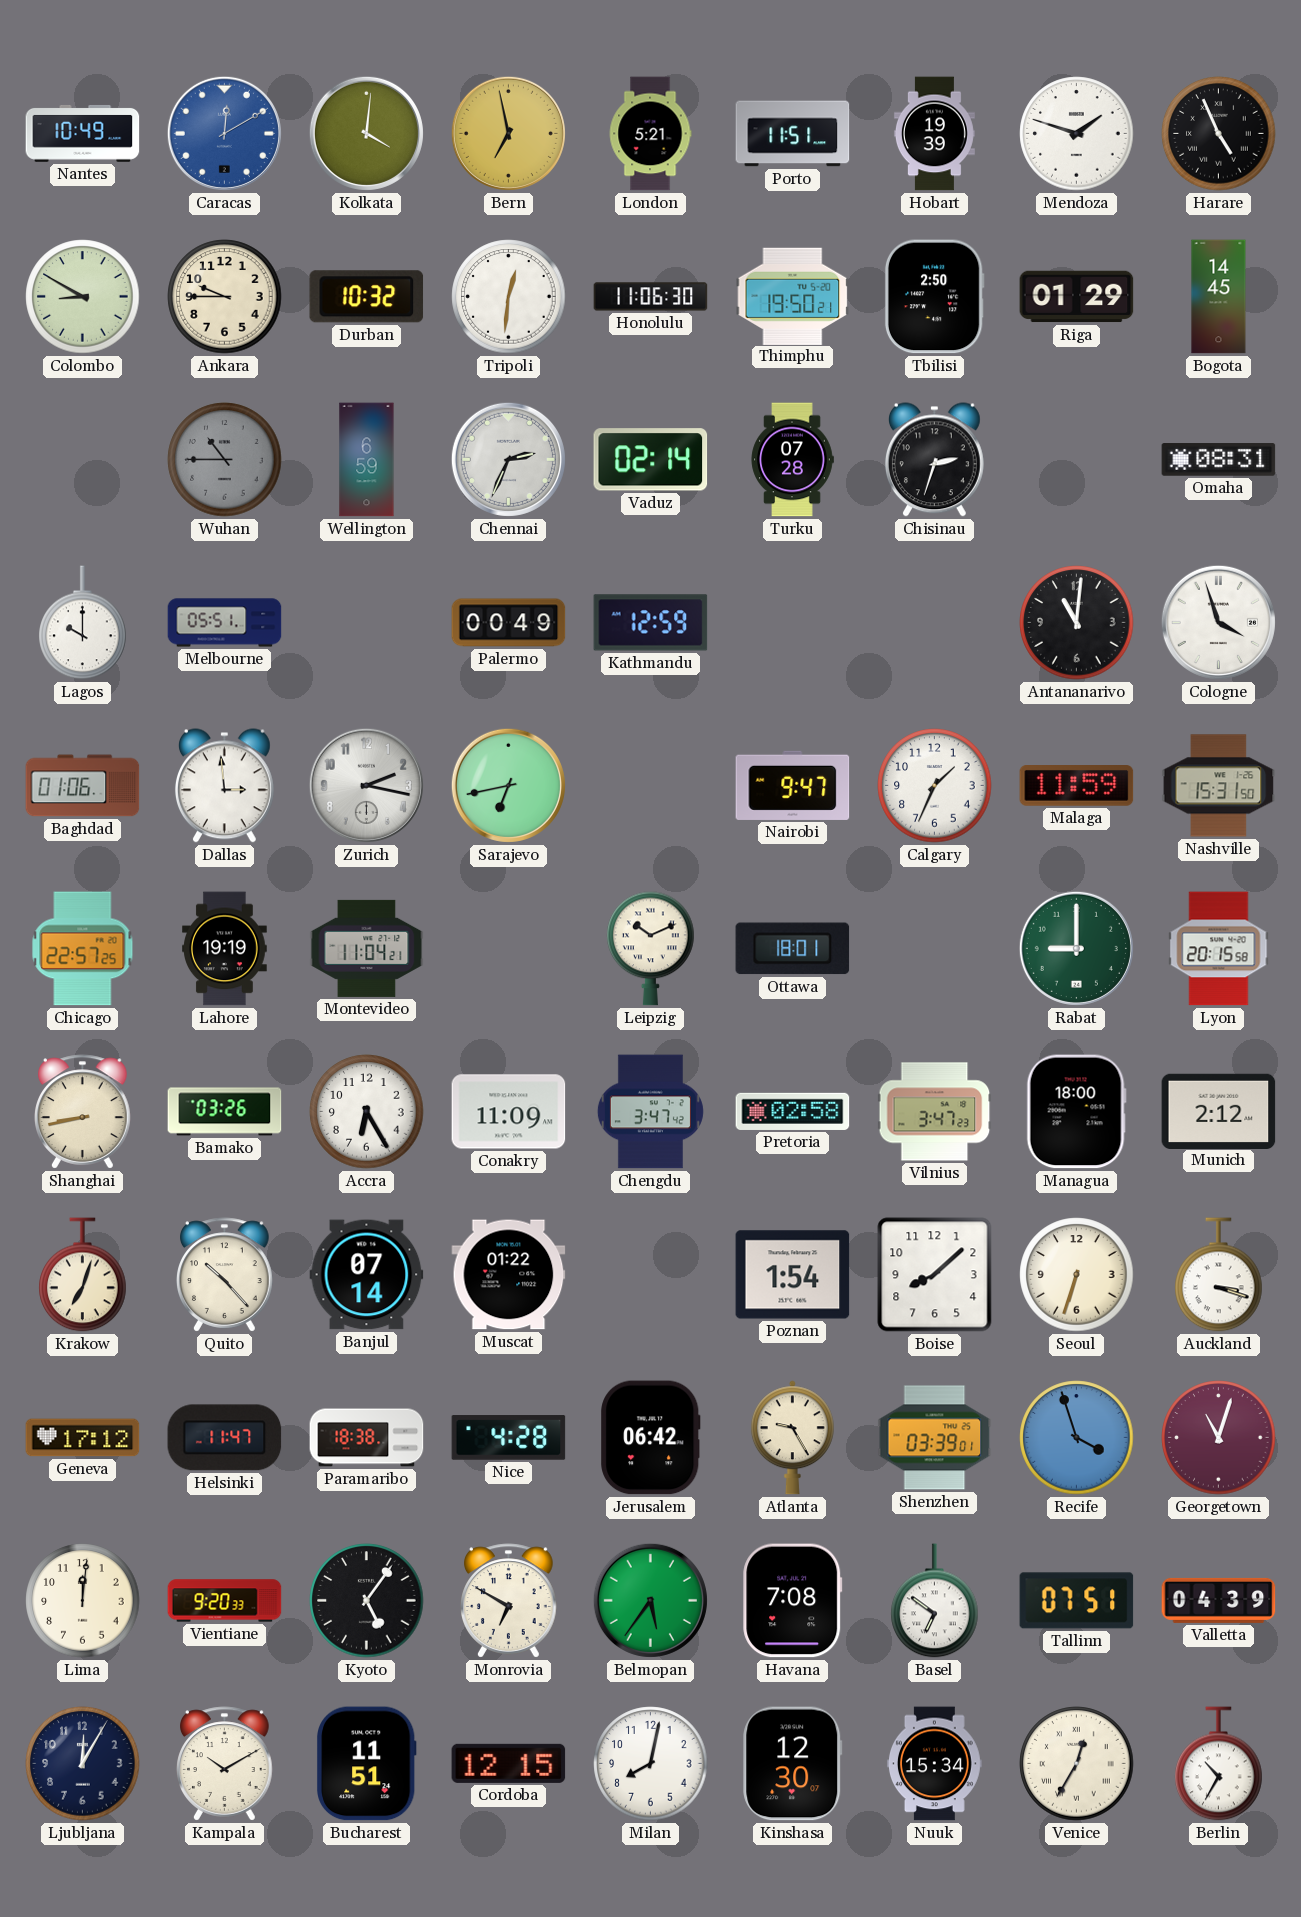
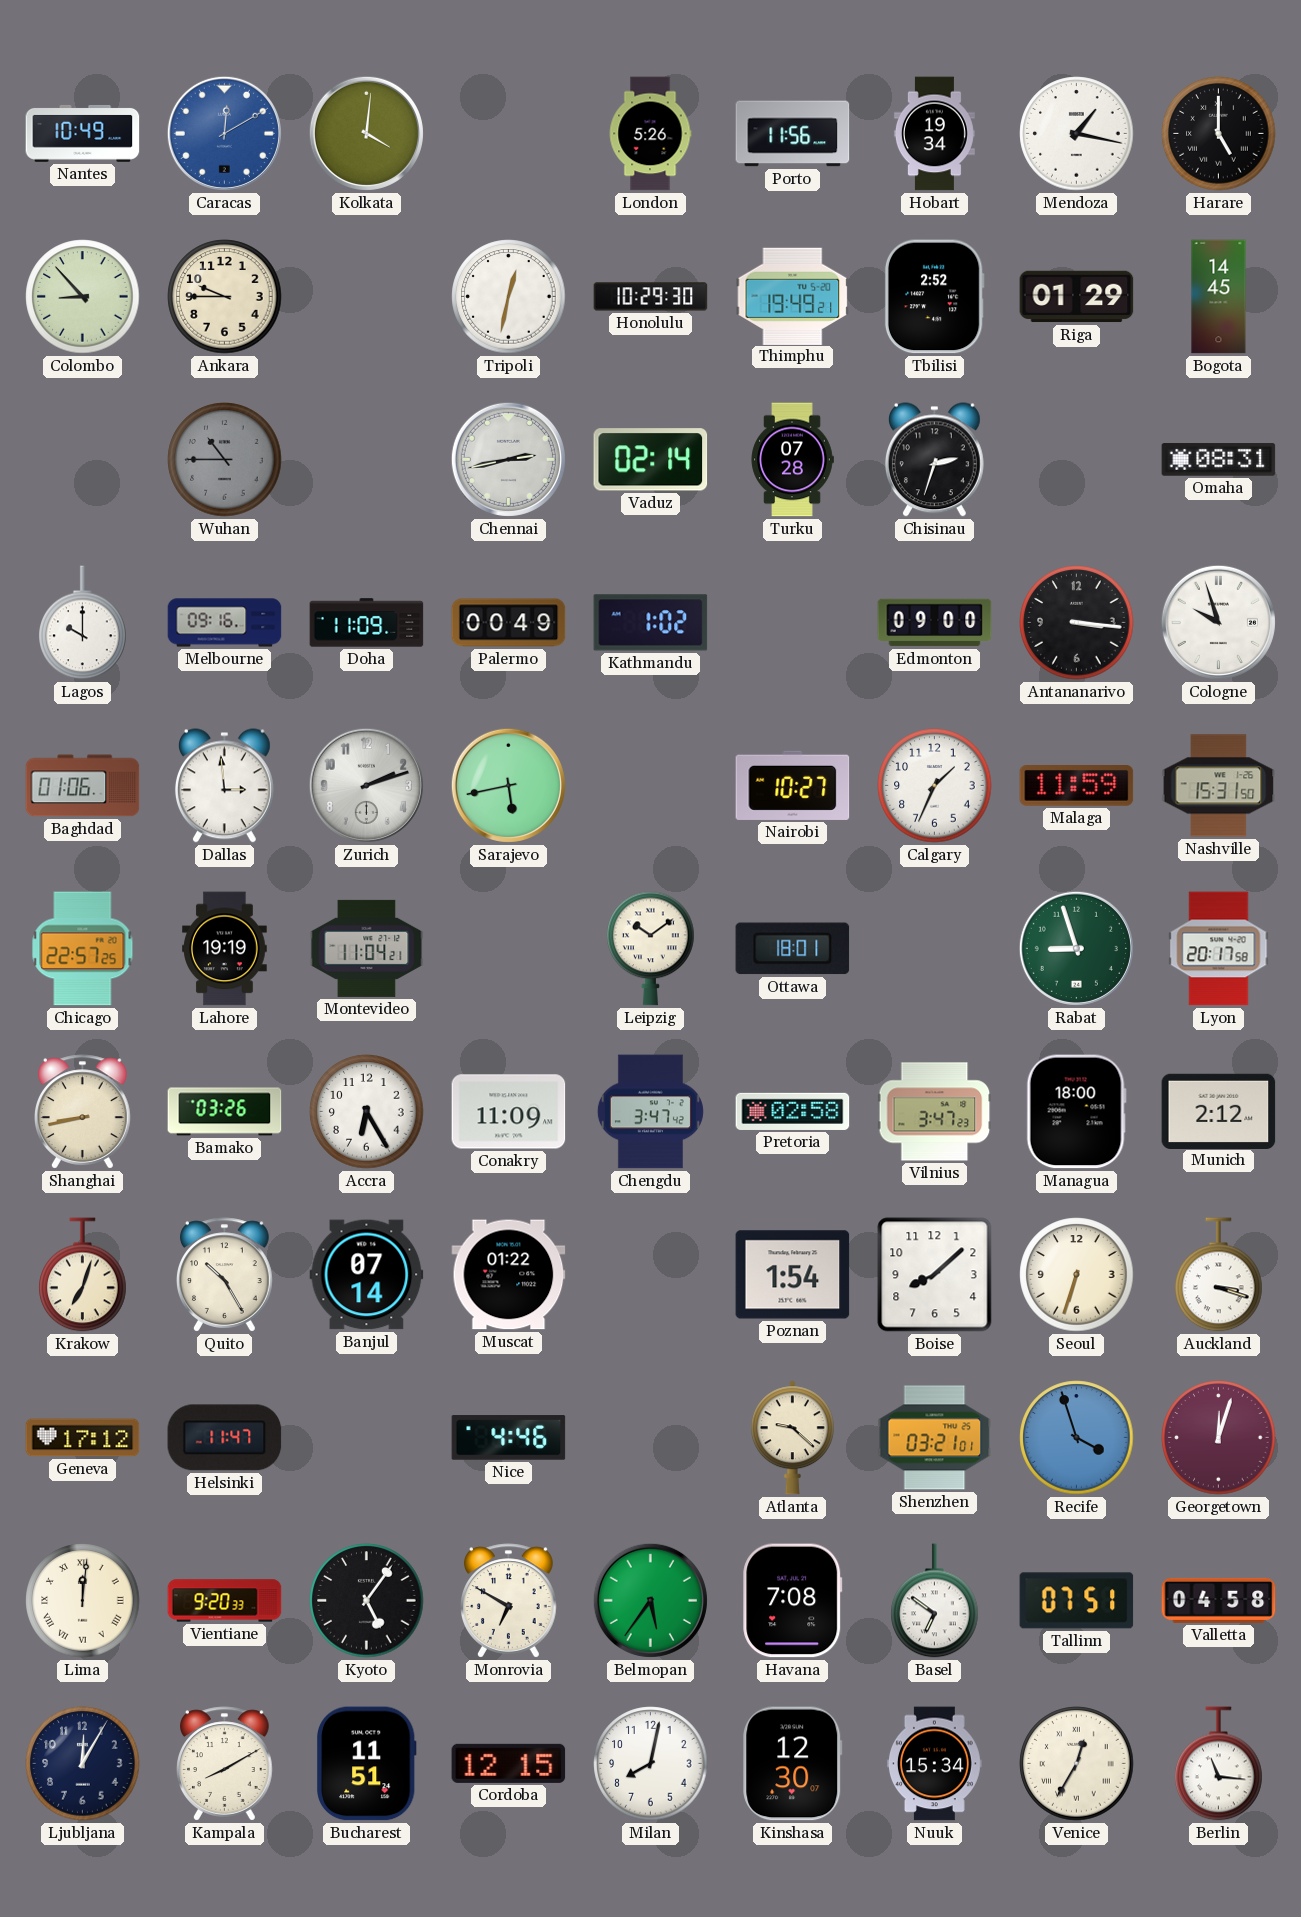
Bern: 6:58 -> none (508, 133)
London: 5:21 -> 5:26 (650, 134)
Porto: 11:51 -> 11:56 (793, 134)
Hobart: 19:39 -> 19:34 (934, 134)
Mendoza: 1:48 -> 1:17 (1077, 134)
Harare: 4:56 -> 5:00 (1219, 134)
Colombo: 8:50 -> 8:53 (83, 297)
Durban: 10:32 -> none (367, 297)
Tripoli: 12:31 -> 12:32 (509, 297)
Honolulu: 11:06 -> 10:29 (651, 297)
Thimphu: 19:50 -> 19:49 (793, 296)
Tbilisi: 2:50 -> 2:52 (934, 297)
Wellington: 6:59 -> none (367, 460)
Chennai: 2:34 -> 2:43 (508, 459)
Melbourne: 05:51 -> 09:16 (225, 623)
Doha: none -> 11:09 (367, 623)
Kathmandu: 12:59 -> 1:02 (651, 623)
Edmonton: none -> 09:00 (935, 623)
Antananarivo: 11:01 -> 3:16 (1077, 623)
Cologne: 3:57 -> 9:57 (1218, 622)
Zurich: 2:17 -> 2:12 (366, 785)
Sarajevo: 6:43 -> 5:43 (508, 785)
Nairobi: 9:47 -> 10:27 (793, 785)
Leipzig: 10:11 -> 10:09 (651, 949)
Rabat: 9:00 -> 8:57 (1076, 948)
Lyon: 20:15 -> 20:17 (1219, 949)
Quito: 10:23 -> 10:25 (225, 1275)
Paramaribo: 18:38 -> none (367, 1438)
Nice: 4:28 -> 4:46 (509, 1438)
Jerusalem: 06:42 -> none (651, 1438)
Atlanta: 9:25 -> 9:22 (792, 1438)
Shenzhen: 03:39 -> 03:21 (935, 1438)
Georgetown: 11:03 -> 12:03 (1219, 1438)
Lima numerals: Arabic -> Roman (83, 1601)
Valletta: 04:39 -> 04:58 (1219, 1600)
Kampala: 10:10 -> 8:10 (225, 1764)
Berlin: 10:35 -> 11:16 (1219, 1764)
